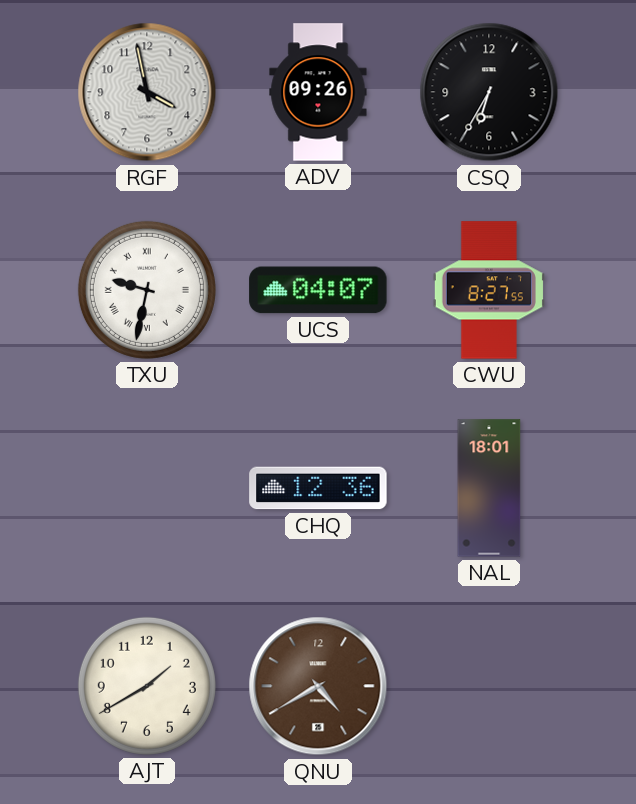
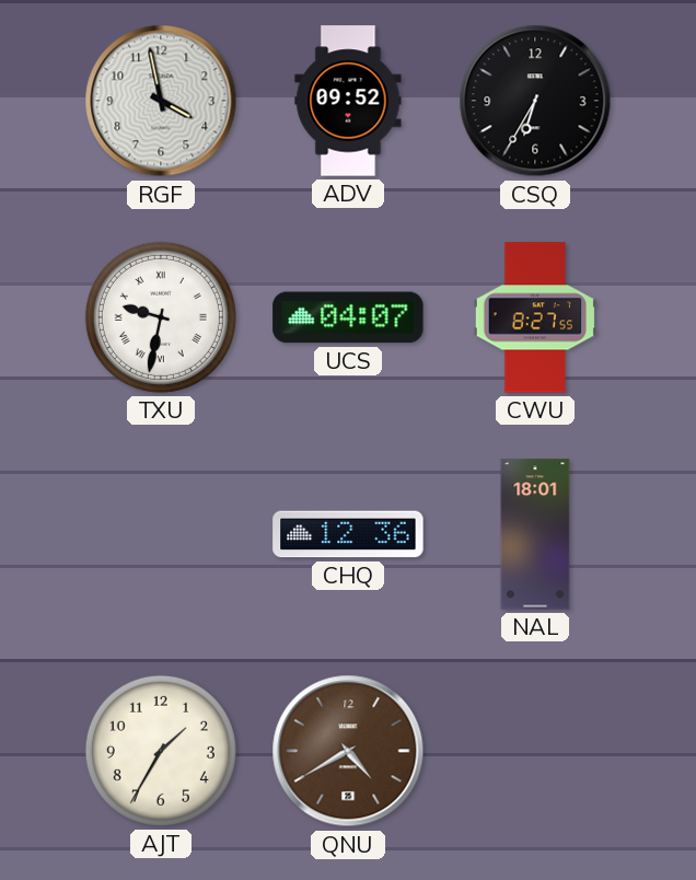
ADV: 09:26 -> 09:52 (348, 101)
AJT: 1:40 -> 1:35 (161, 751)
